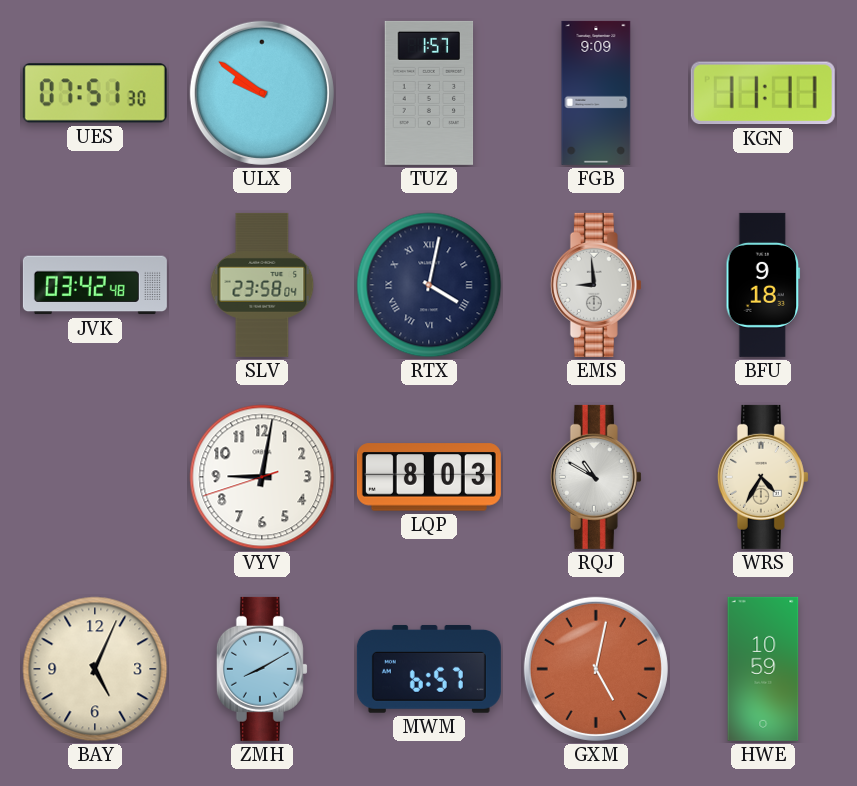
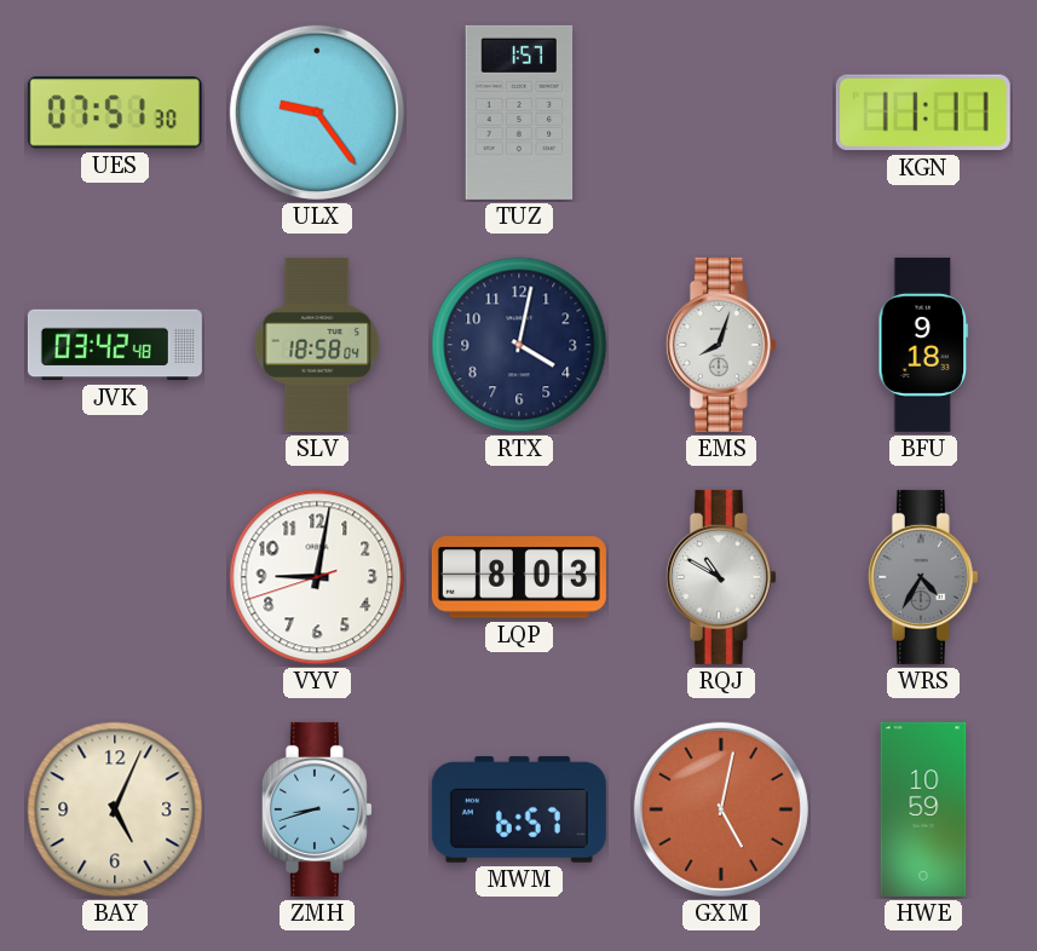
ULX: 9:51 -> 9:24 (317, 113)
FGB: 9:09 -> none (596, 93)
SLV: 23:58 -> 18:58 (317, 345)
RTX numerals: Roman -> Arabic (519, 345)
EMS: 8:59 -> 8:03 (721, 345)
WRS dial: cream -> grey (923, 577)
ZMH: 8:10 -> 8:42 (317, 809)
